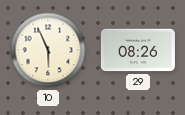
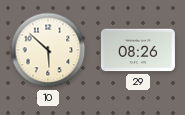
10: 5:56 -> 5:52 (48, 50)
